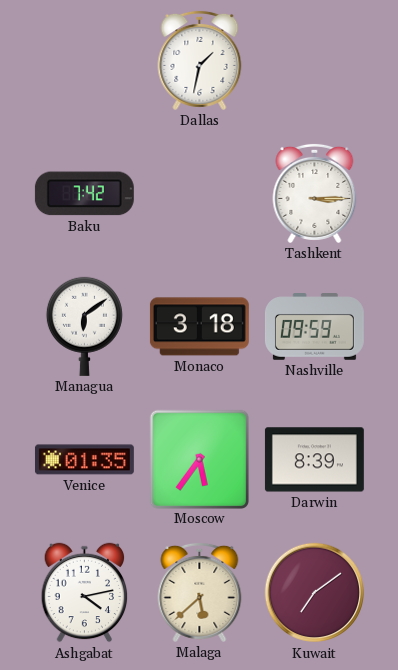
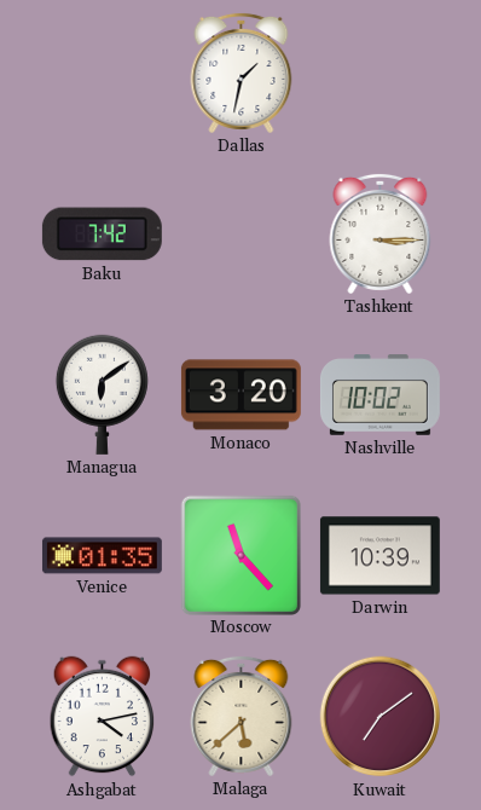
Monaco: 3:18 -> 3:20 (240, 395)
Nashville: 09:59 -> 10:02 (379, 395)
Moscow: 5:36 -> 11:23 (240, 555)
Darwin: 8:39 -> 10:39 (379, 556)
